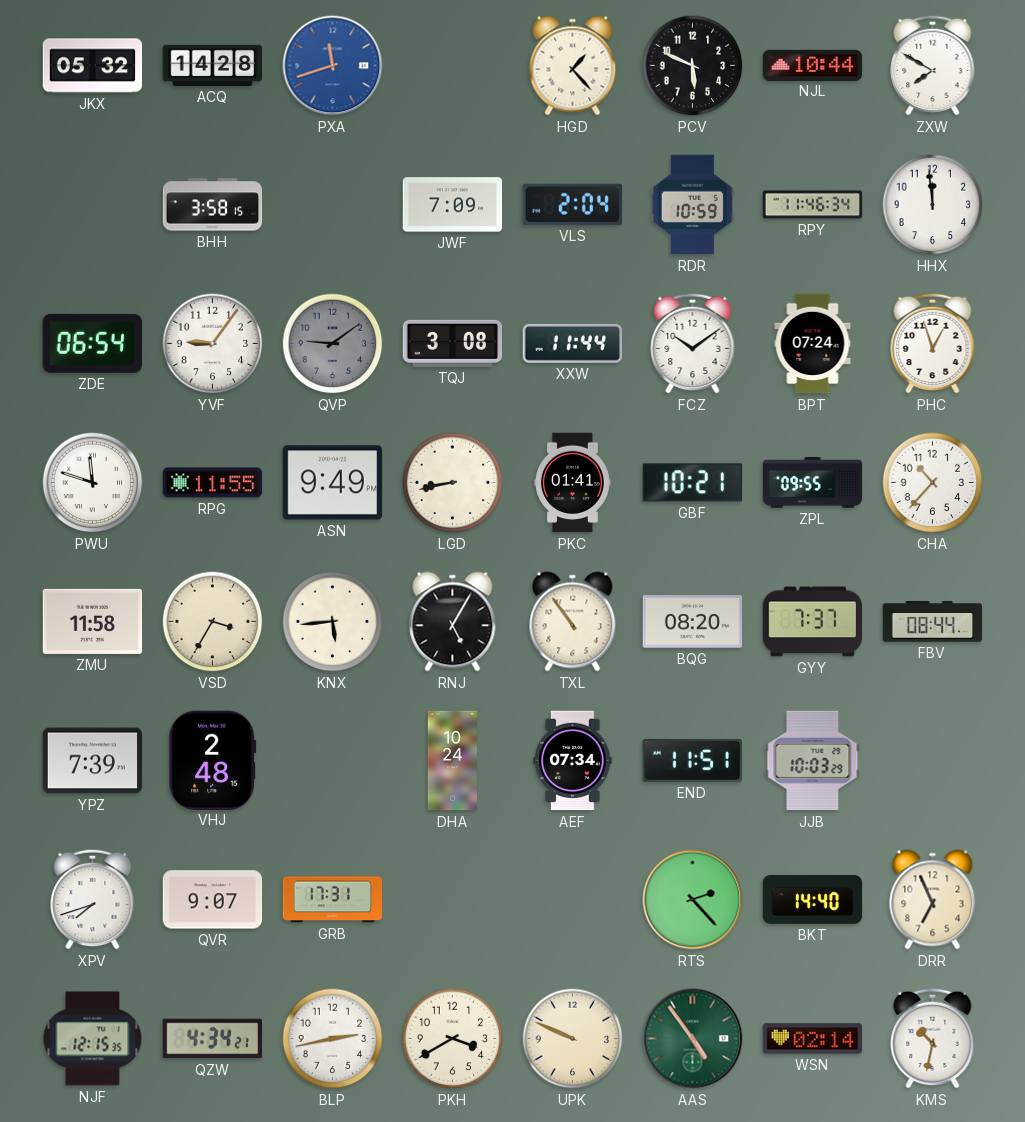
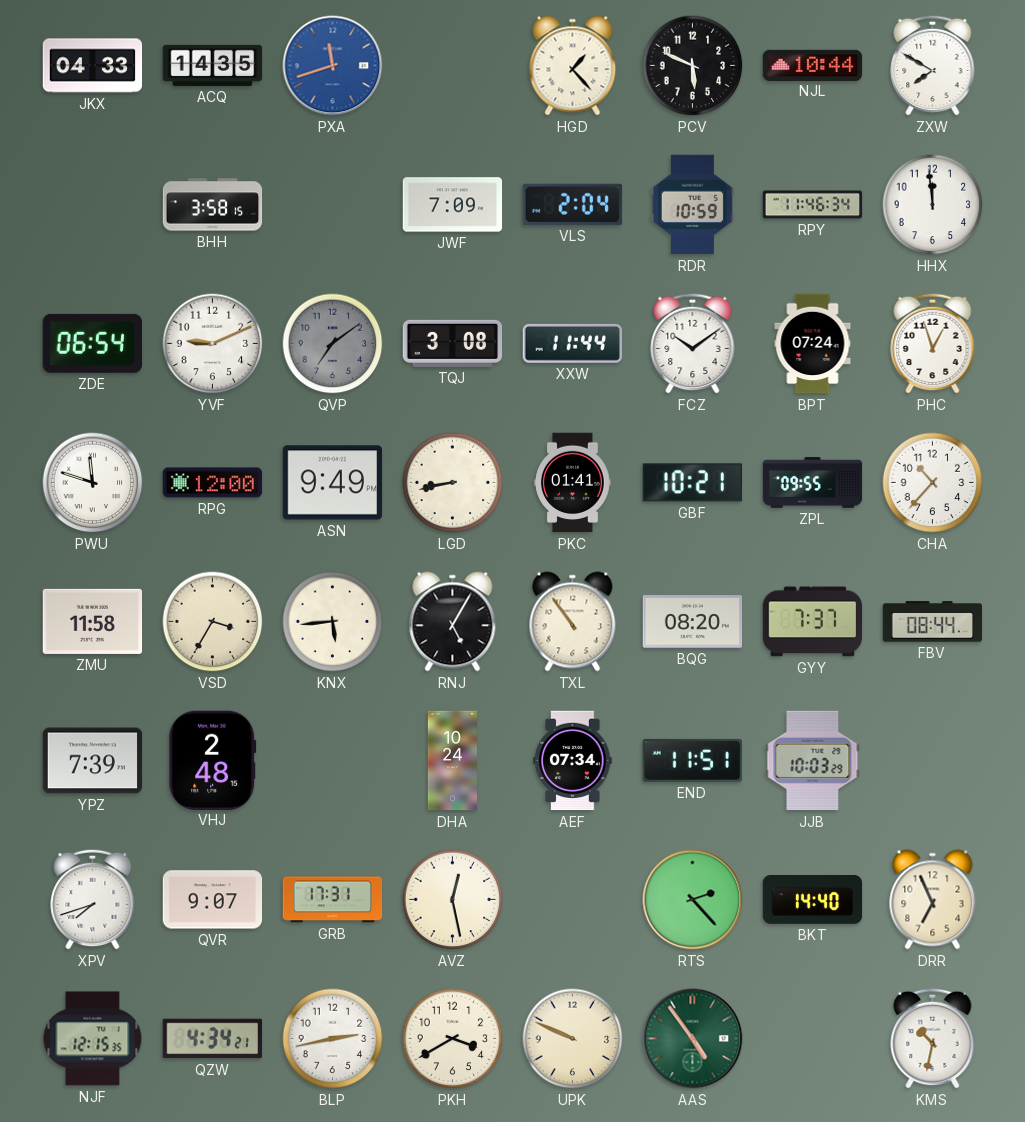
JKX: 05:32 -> 04:33 (93, 66)
ACQ: 14:28 -> 14:35 (213, 65)
YVF: 9:06 -> 9:11 (213, 344)
QVP: 9:09 -> 7:09 (333, 344)
RPG: 11:55 -> 12:00 (213, 483)
AVZ: none -> 12:28 (453, 900)
WSN: 02:14 -> none (813, 1039)
